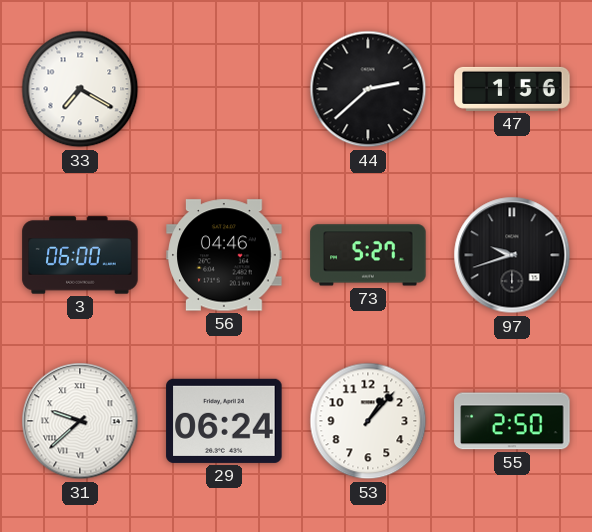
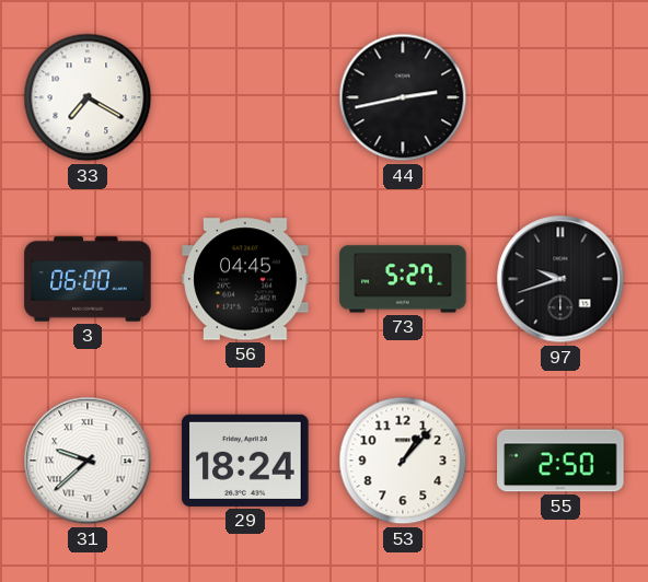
44: 2:38 -> 2:43 (403, 97)
47: 1:56 -> none (512, 89)
56: 04:46 -> 04:45 (245, 279)
29: 06:24 -> 18:24 (245, 461)
